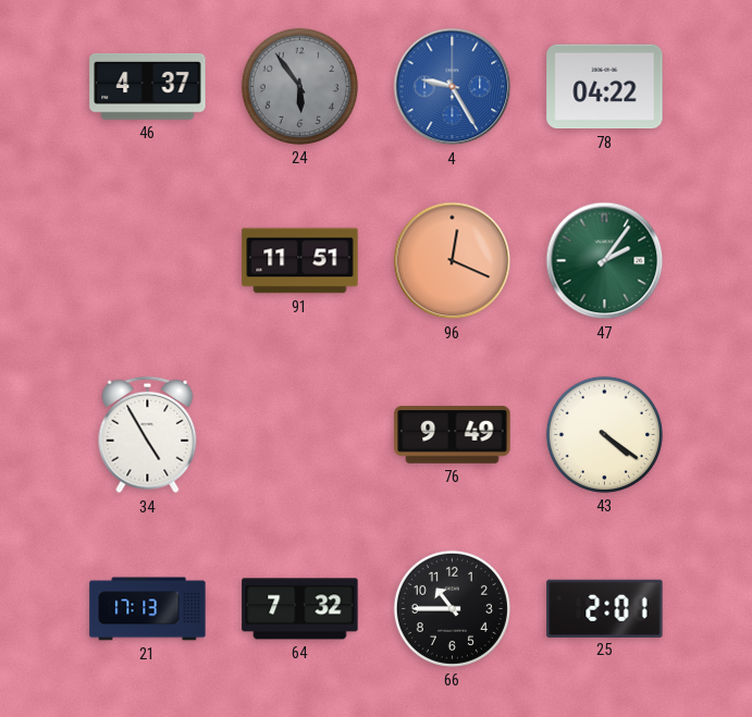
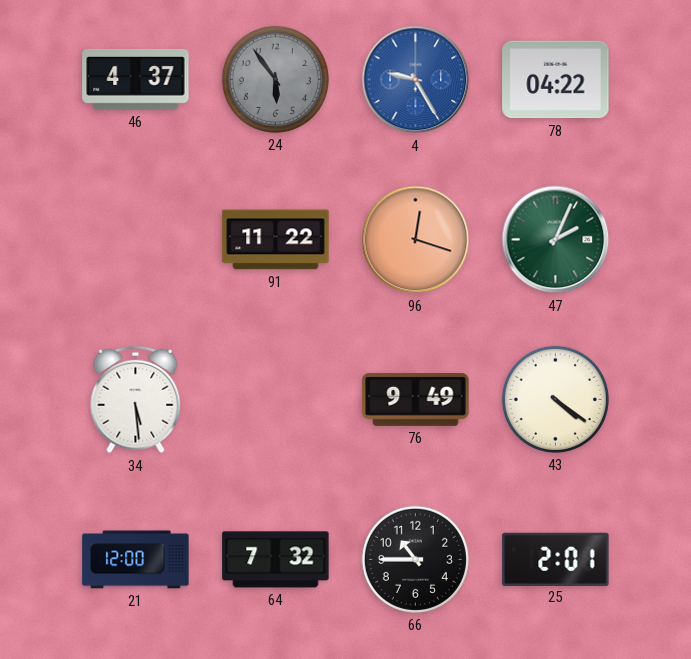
91: 11:51 -> 11:22 (276, 240)
96: 12:19 -> 12:18 (416, 240)
47: 2:06 -> 2:04 (556, 240)
34: 4:55 -> 5:29 (136, 400)
21: 17:13 -> 12:00 (136, 560)
